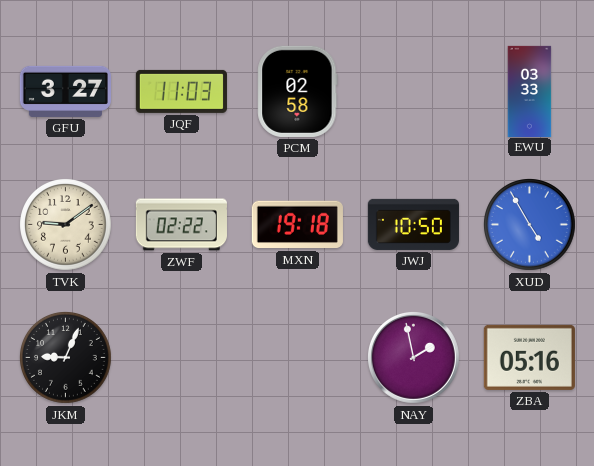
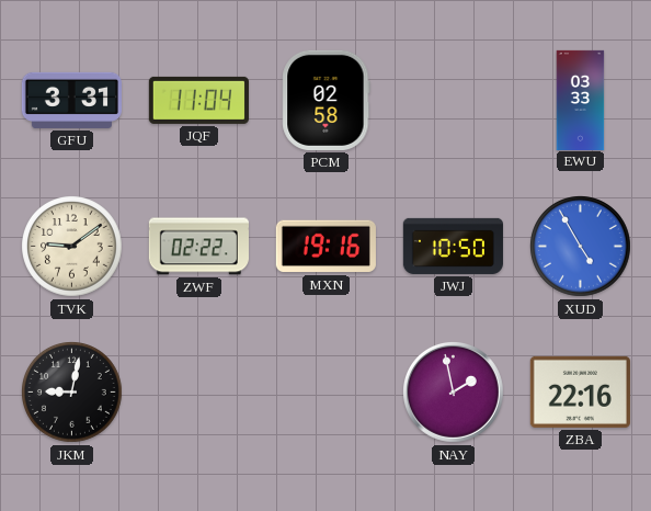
GFU: 3:27 -> 3:31 (71, 100)
JQF: 11:03 -> 11:04 (198, 100)
MXN: 19:18 -> 19:16 (325, 247)
JKM: 9:04 -> 9:02 (72, 393)
ZBA: 05:16 -> 22:16 (580, 391)
